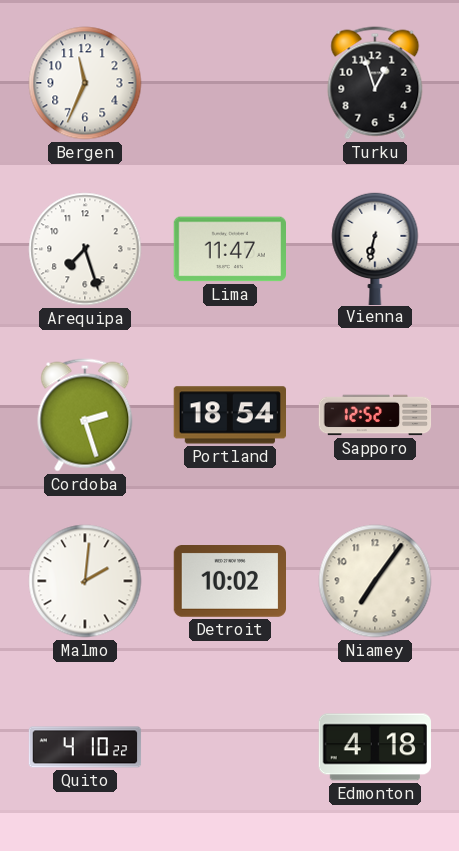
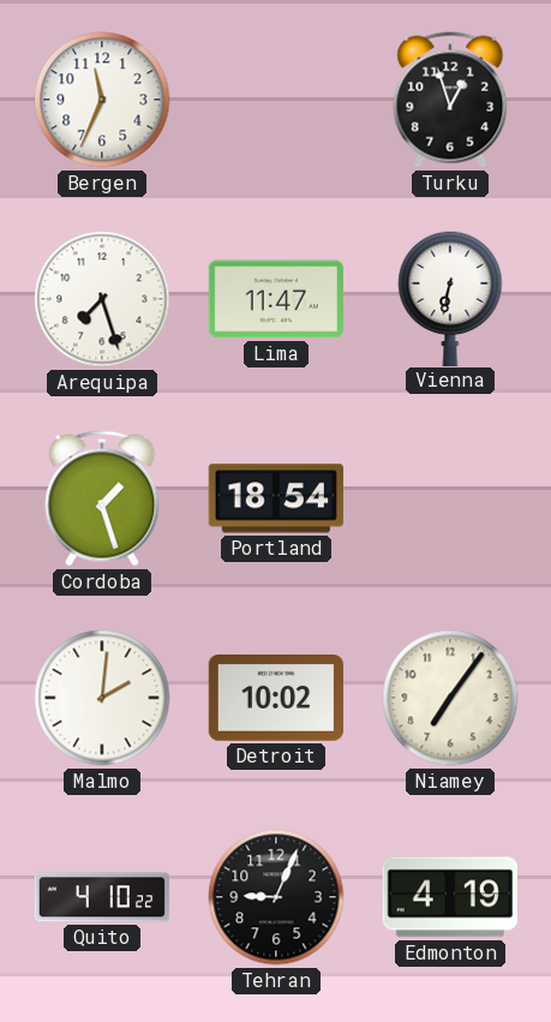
Cordoba: 2:27 -> 1:27 (102, 498)
Sapporo: 12:52 -> none (375, 415)
Tehran: none -> 9:04 (276, 897)
Edmonton: 4:18 -> 4:19 (450, 897)
